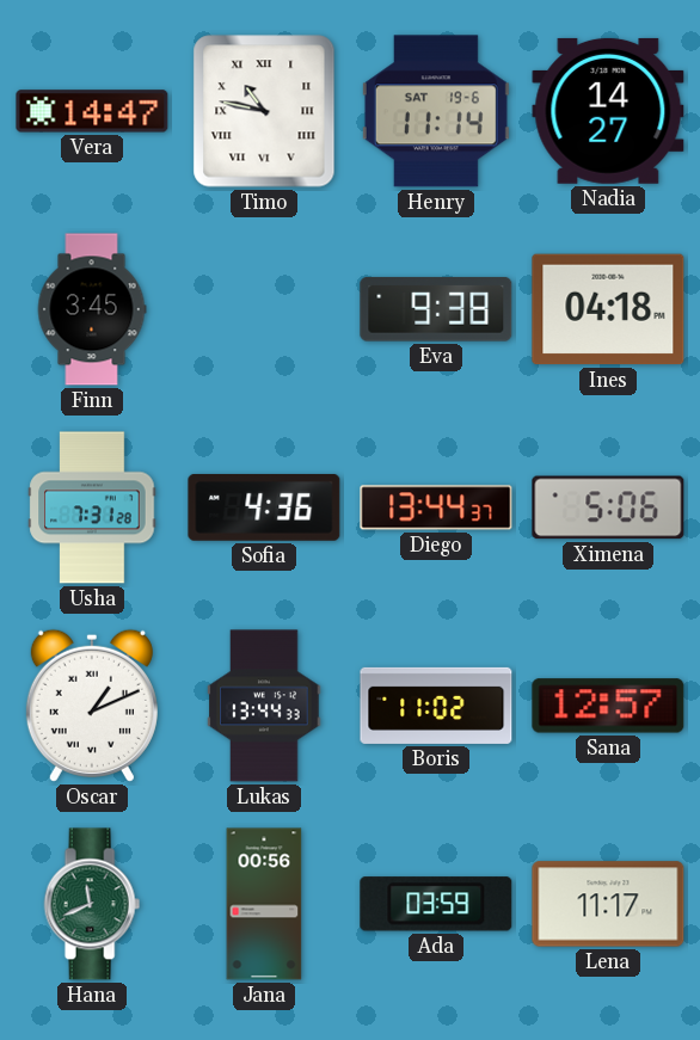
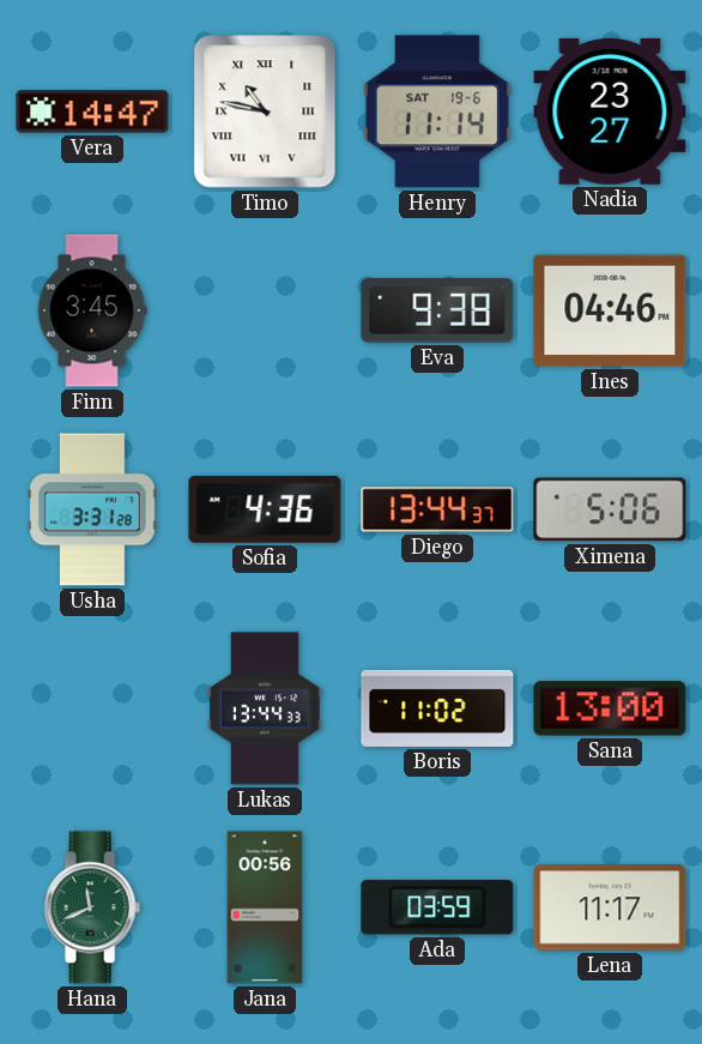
Nadia: 14:27 -> 23:27 (610, 111)
Ines: 04:18 -> 04:46 (610, 310)
Usha: 7:31 -> 3:31 (92, 509)
Oscar: 1:11 -> none (92, 706)
Sana: 12:57 -> 13:00 (610, 708)
